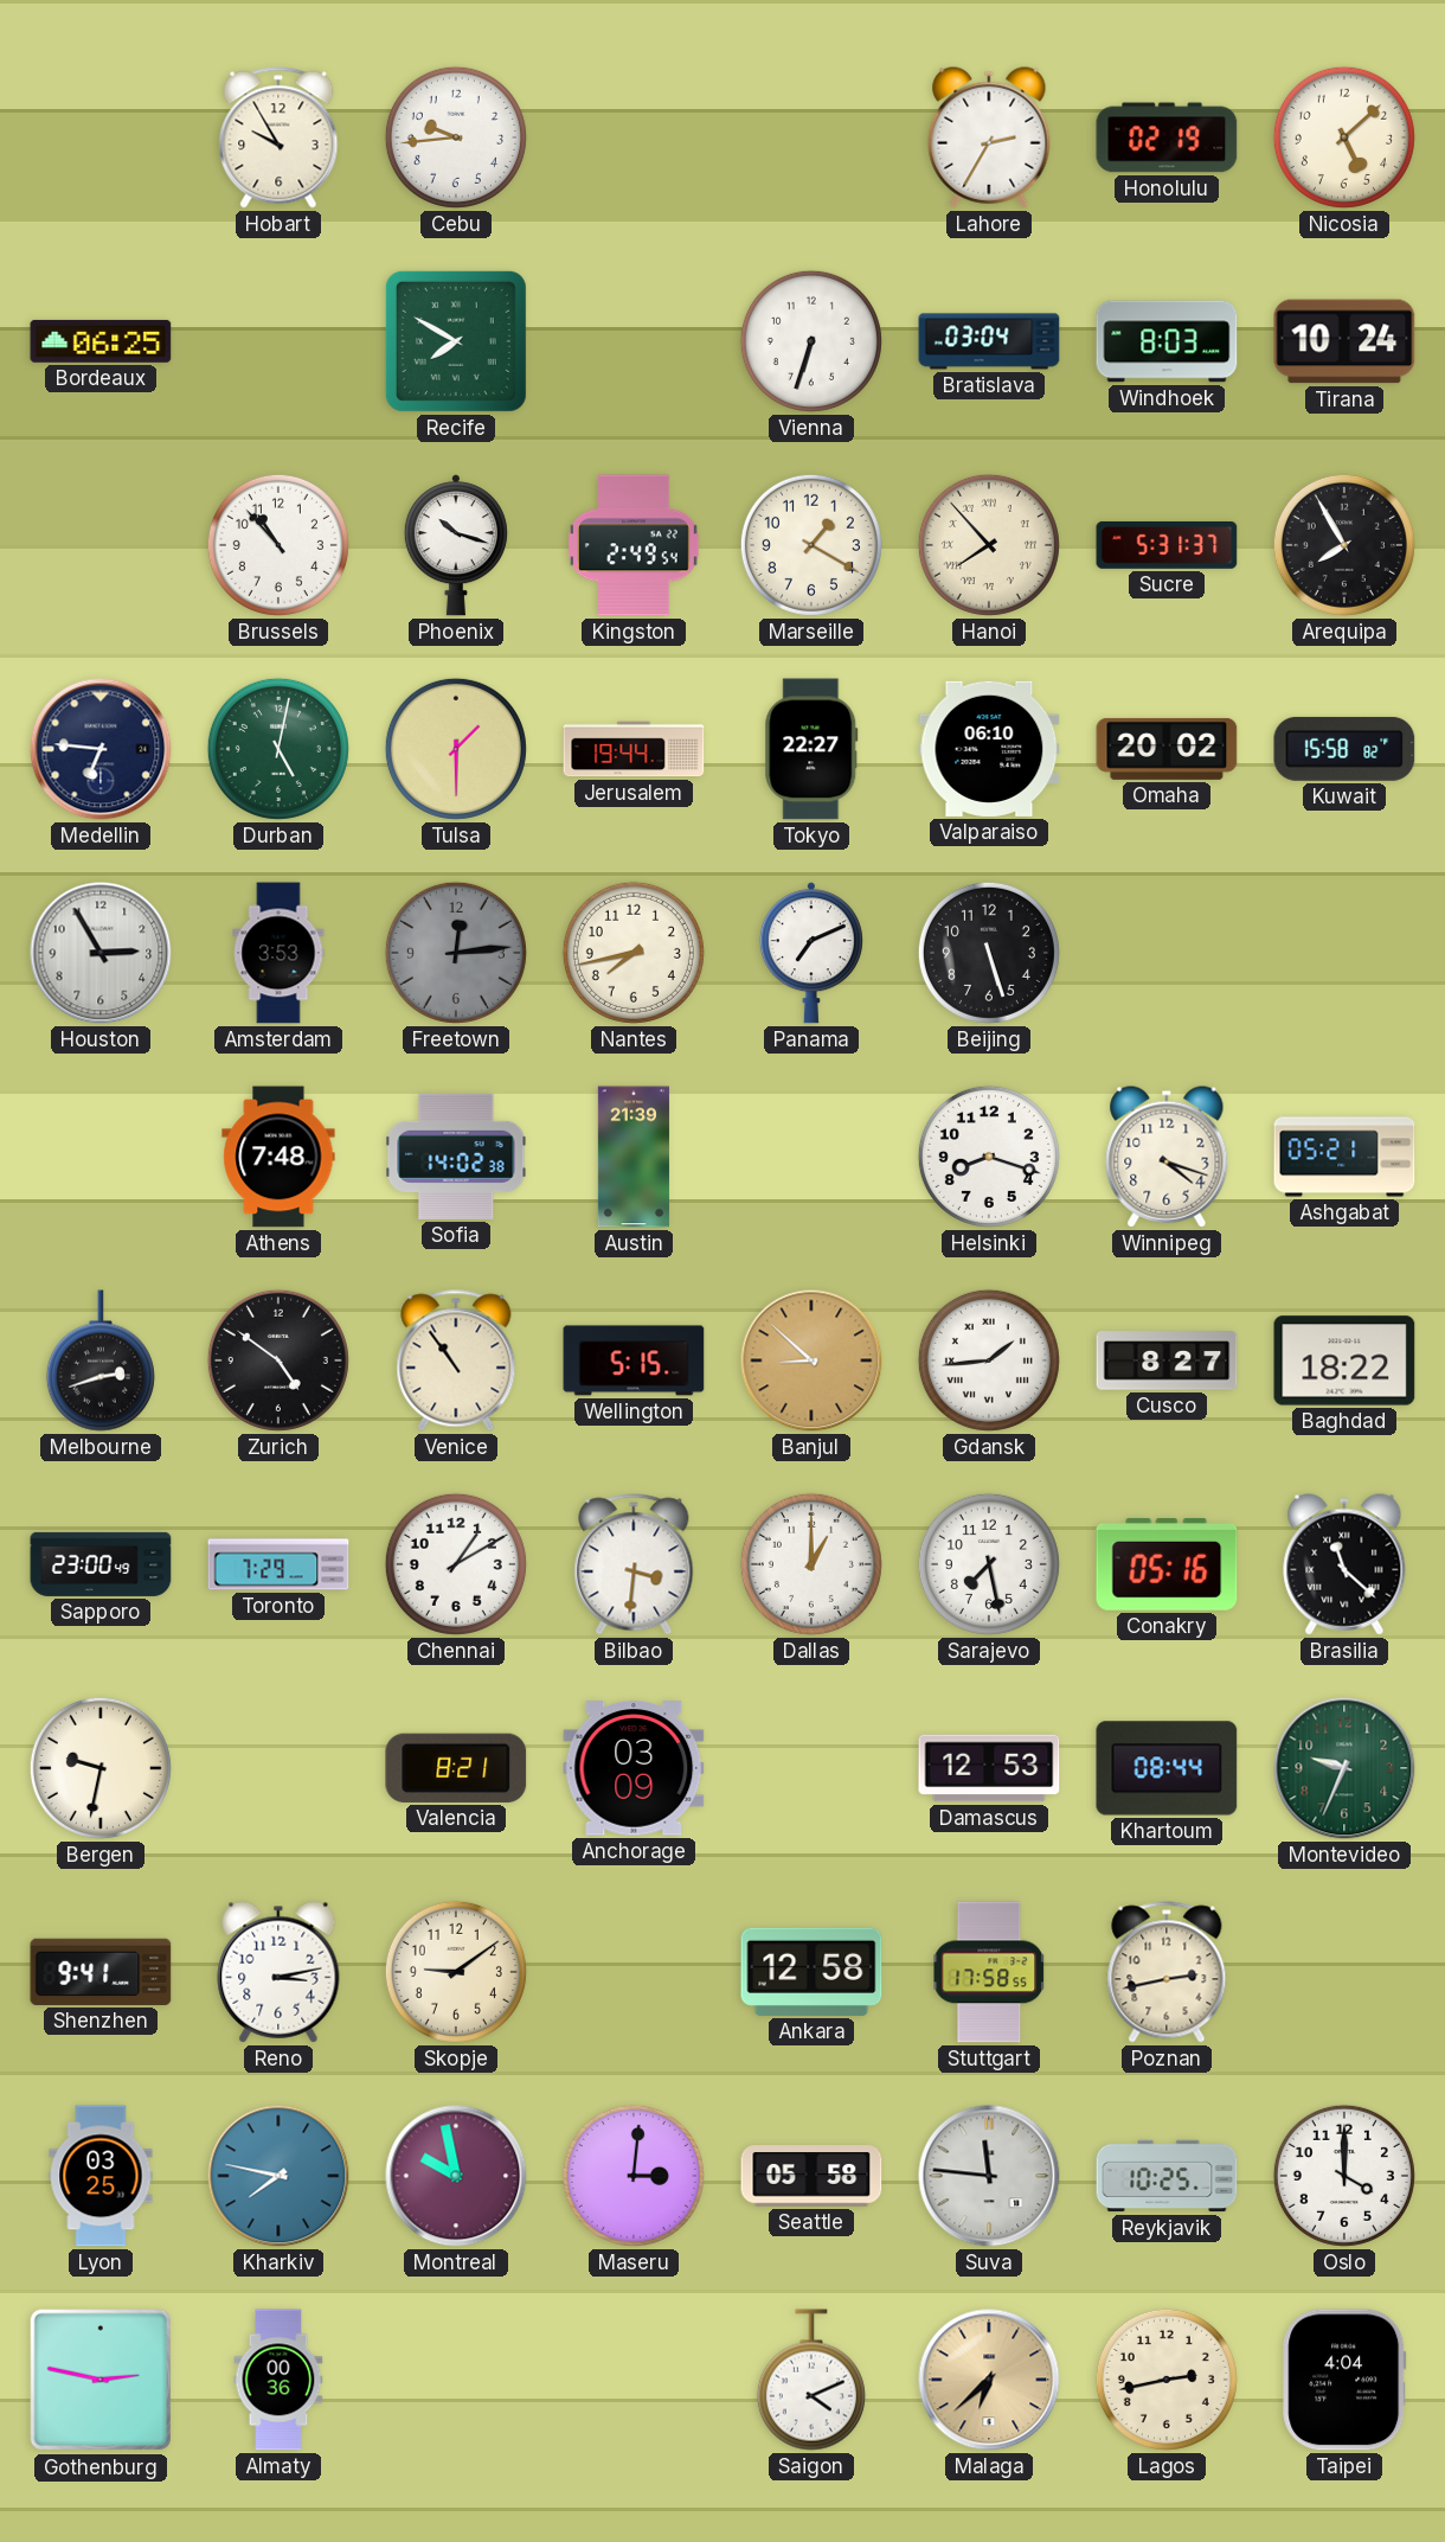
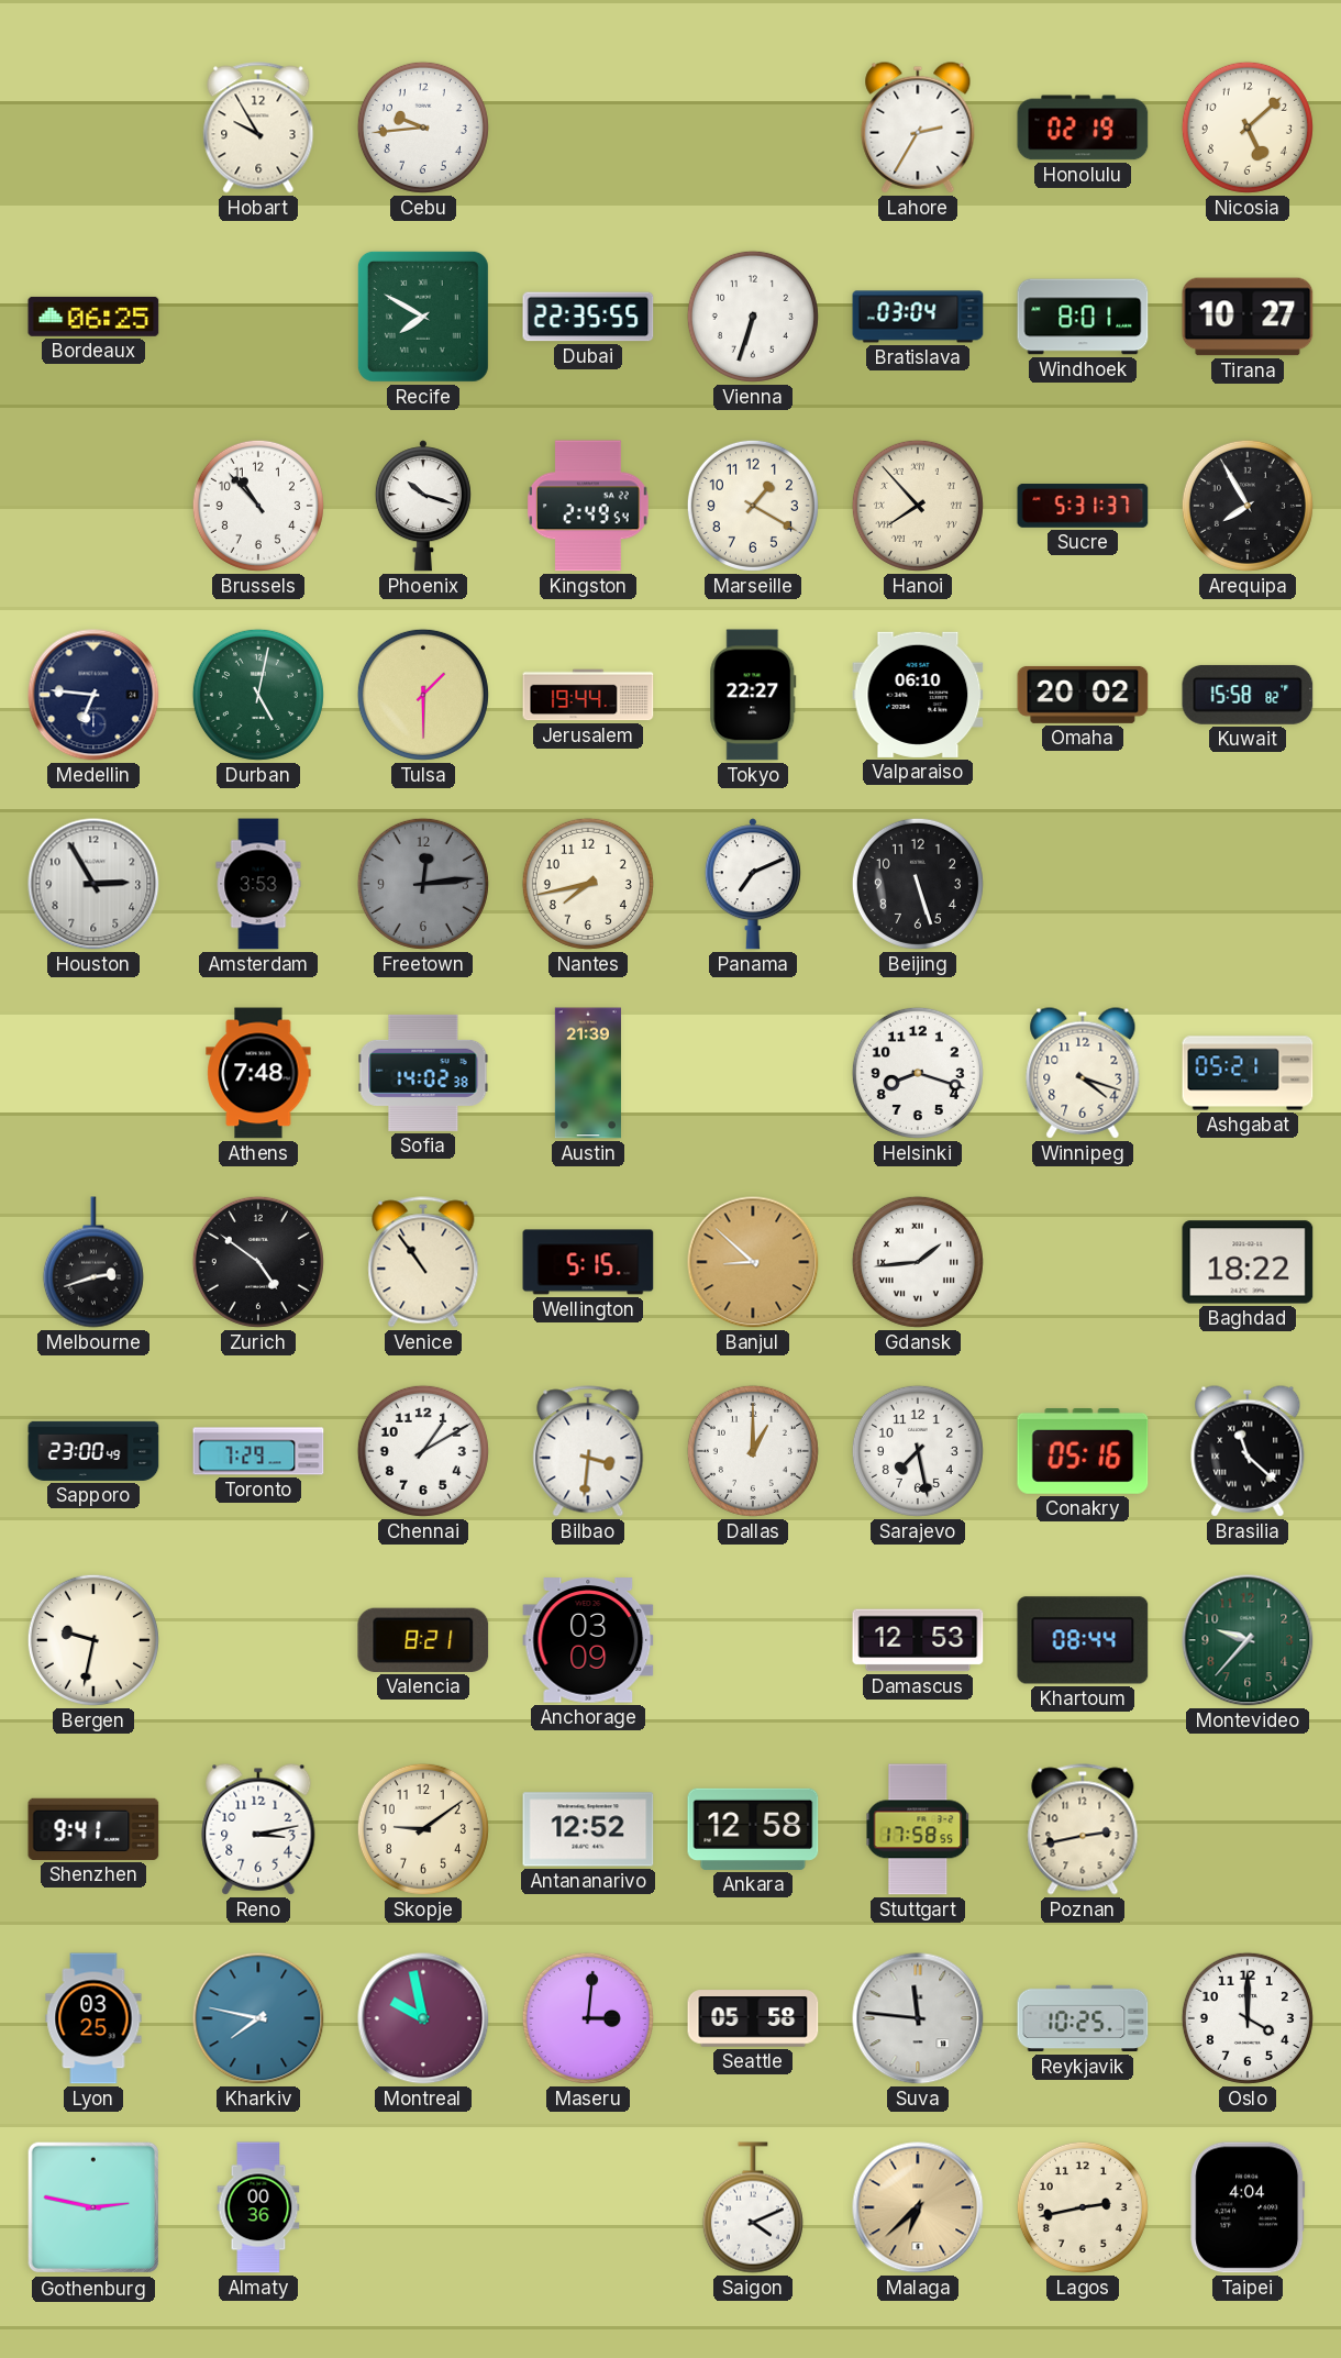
Dubai: none -> 22:35 (588, 317)
Windhoek: 8:03 -> 8:01 (1083, 317)
Tirana: 10:24 -> 10:27 (1248, 317)
Cusco: 8:27 -> none (1167, 1360)
Montevideo: 9:34 -> 9:37 (1248, 1640)
Antananarivo: none -> 12:52 (588, 1829)
